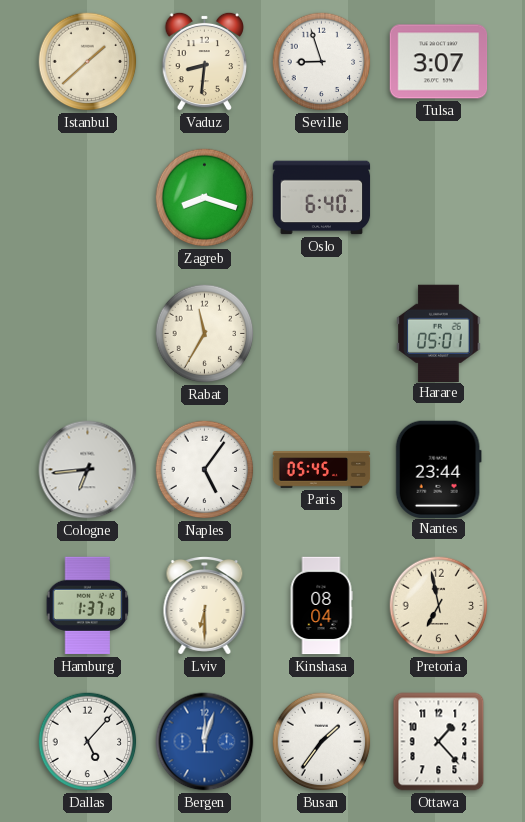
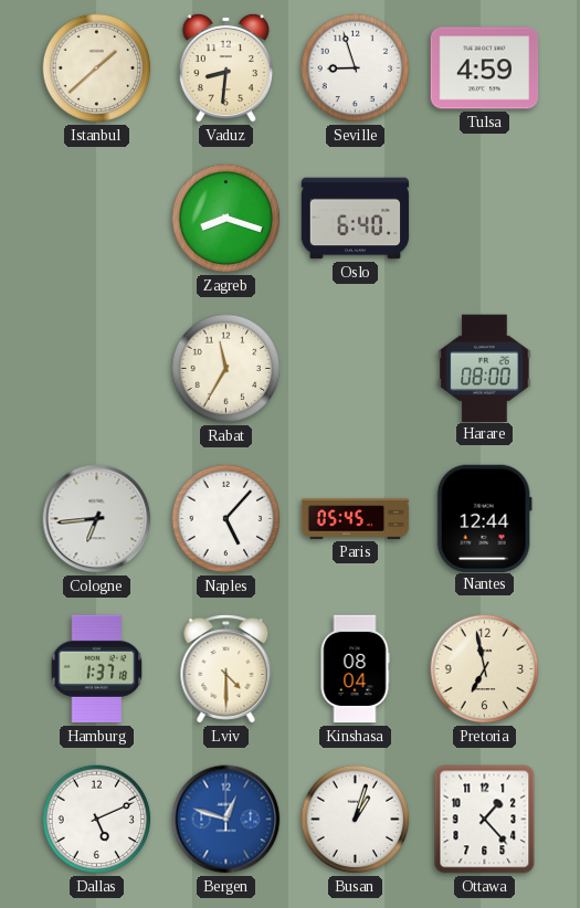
Tulsa: 3:07 -> 4:59 (485, 68)
Harare: 05:01 -> 08:00 (485, 368)
Naples: 5:06 -> 5:07 (226, 519)
Nantes: 23:44 -> 12:44 (484, 518)
Lviv: 6:30 -> 4:30 (226, 669)
Dallas: 5:07 -> 5:11 (97, 820)
Bergen: 12:03 -> 12:48 (226, 820)
Busan: 1:36 -> 1:03 (356, 820)
